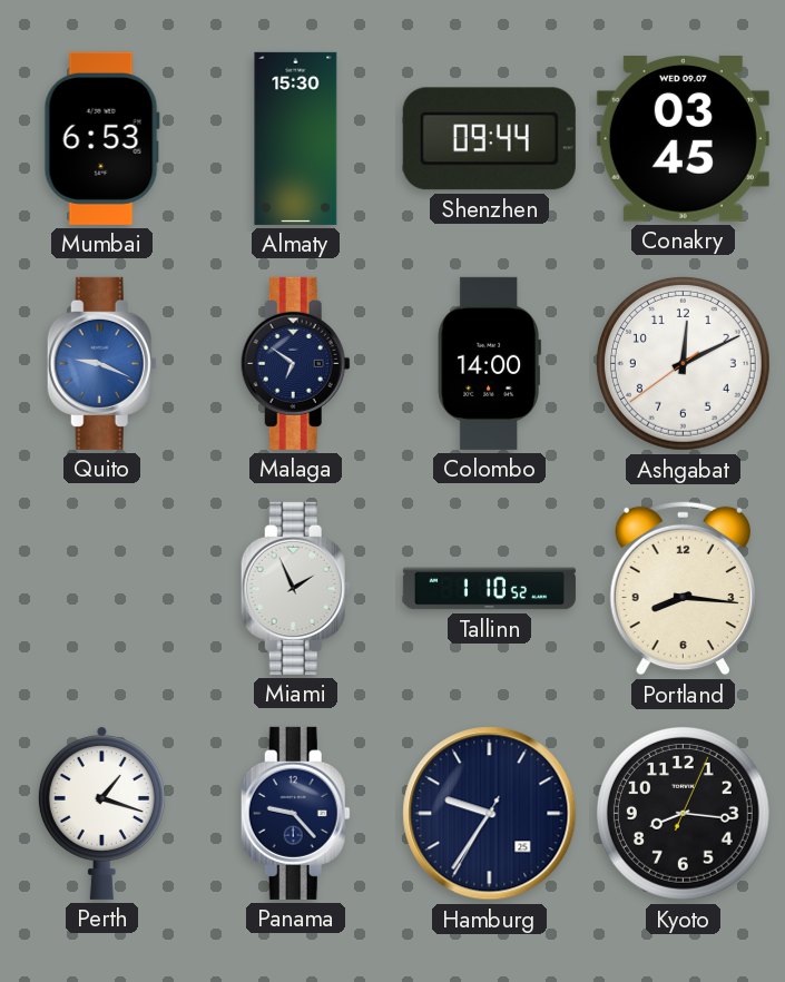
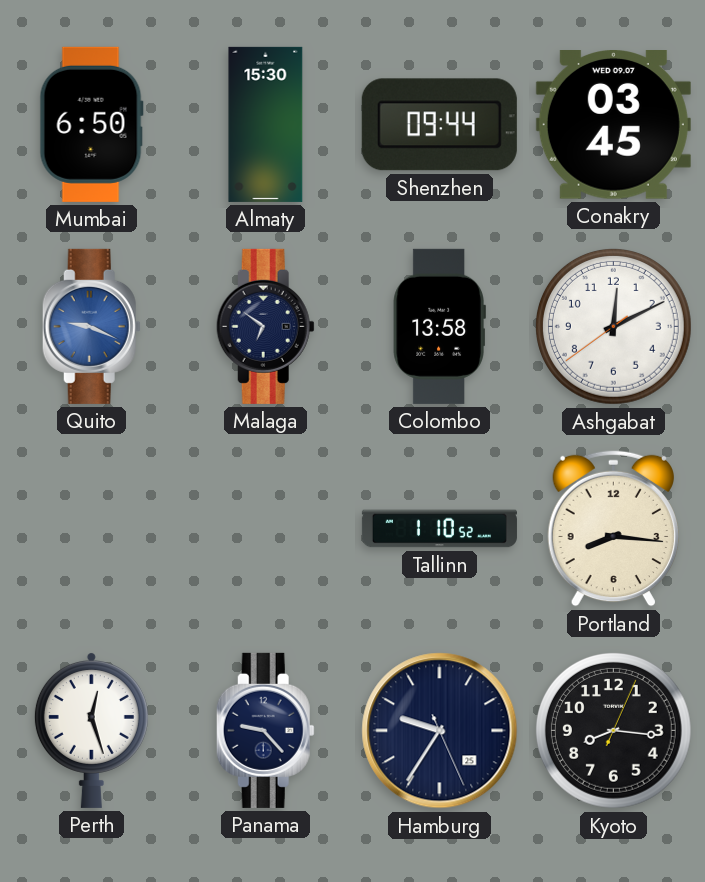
Mumbai: 6:53 -> 6:50 (91, 124)
Colombo: 14:00 -> 13:58 (439, 326)
Miami: 1:56 -> none (295, 588)
Perth: 1:18 -> 12:27 (91, 730)
Hamburg: 9:35:35 -> 9:35:26 (440, 731)
